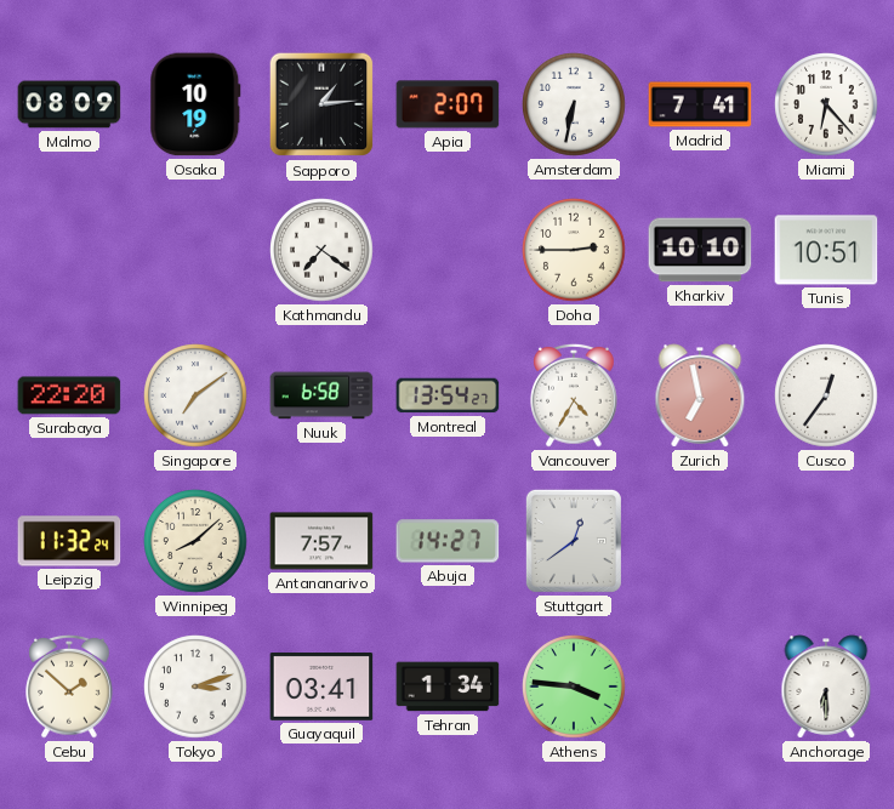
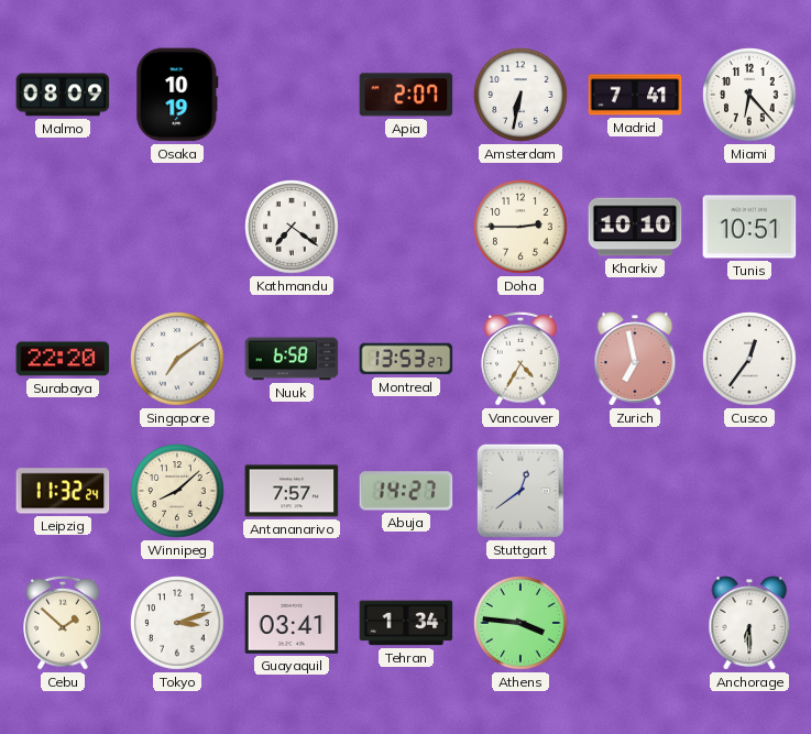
Sapporo: 1:14 -> none (321, 104)
Montreal: 13:54 -> 13:53 (406, 359)
